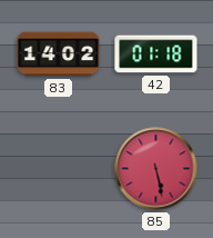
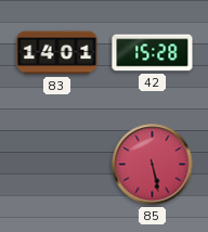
83: 14:02 -> 14:01 (57, 53)
42: 01:18 -> 15:28 (153, 53)
